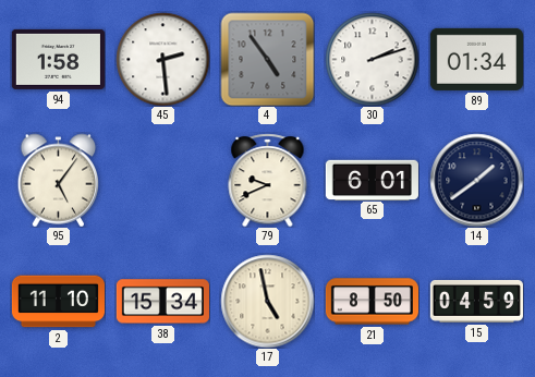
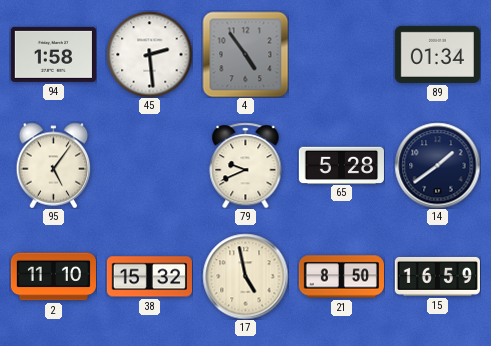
30: 2:12 -> none (372, 59)
65: 6:01 -> 5:28 (341, 165)
38: 15:34 -> 15:32 (149, 277)
15: 04:59 -> 16:59 (437, 276)
